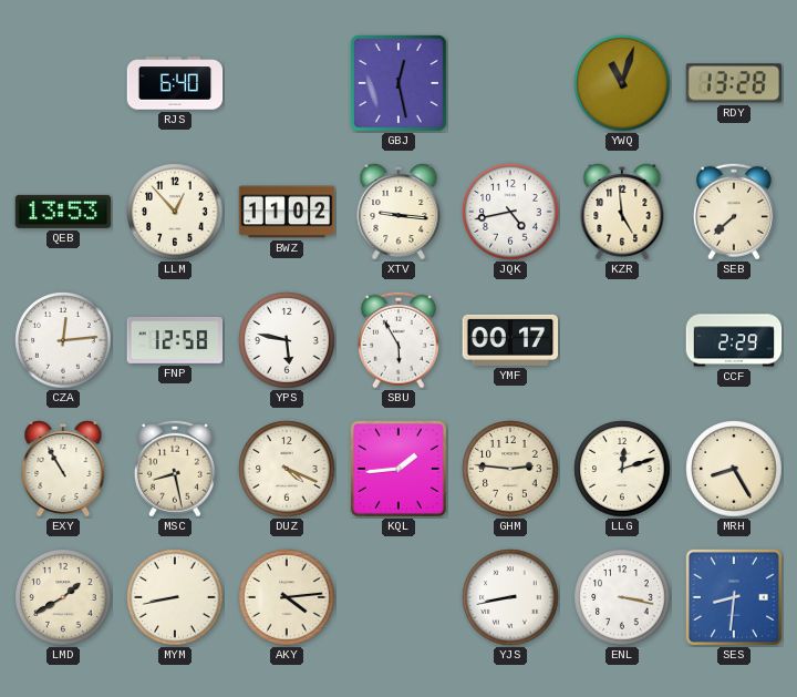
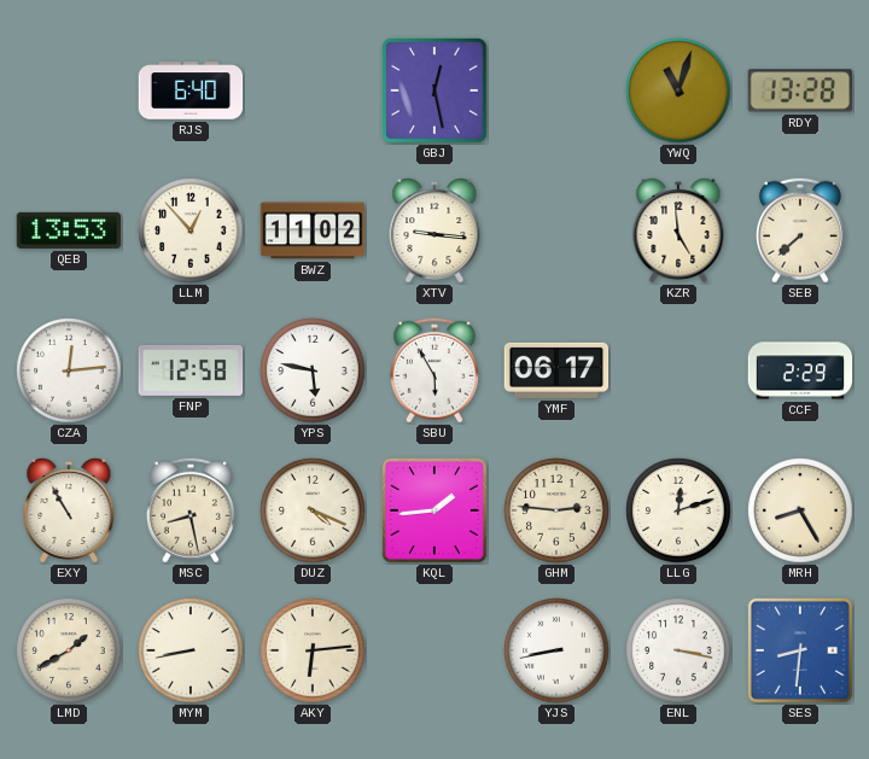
JQK: 4:43 -> none (510, 212)
YMF: 00:17 -> 06:17 (556, 370)
AKY: 4:14 -> 6:14 (313, 650)
